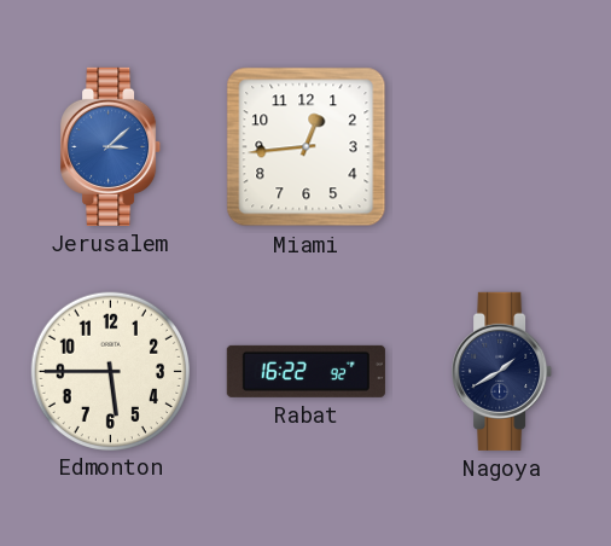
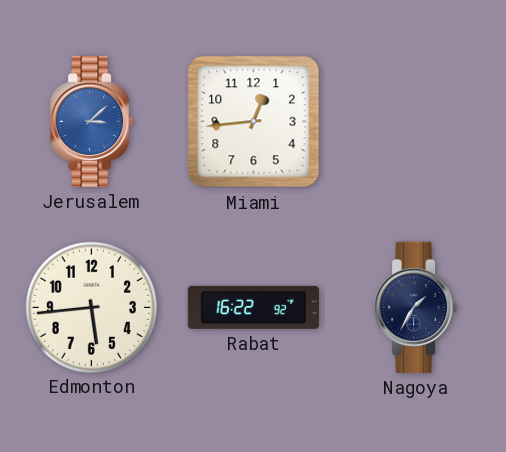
Edmonton: 5:45 -> 5:44 (91, 307)
Nagoya: 1:40 -> 1:35 (416, 307)
